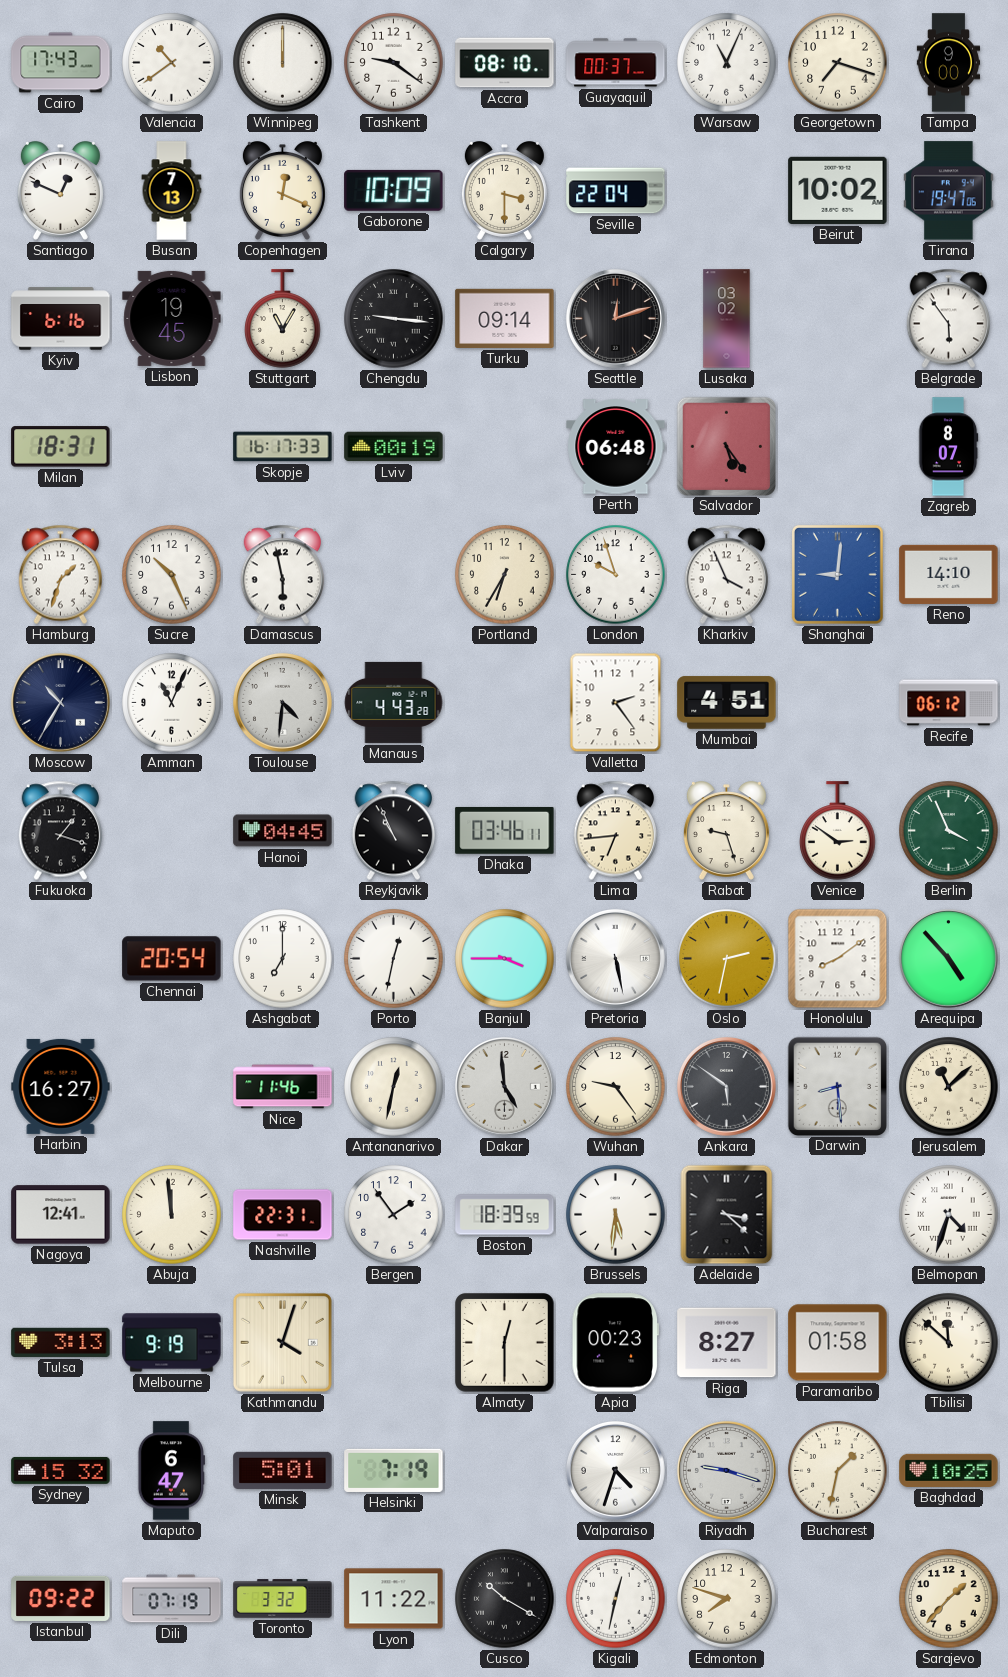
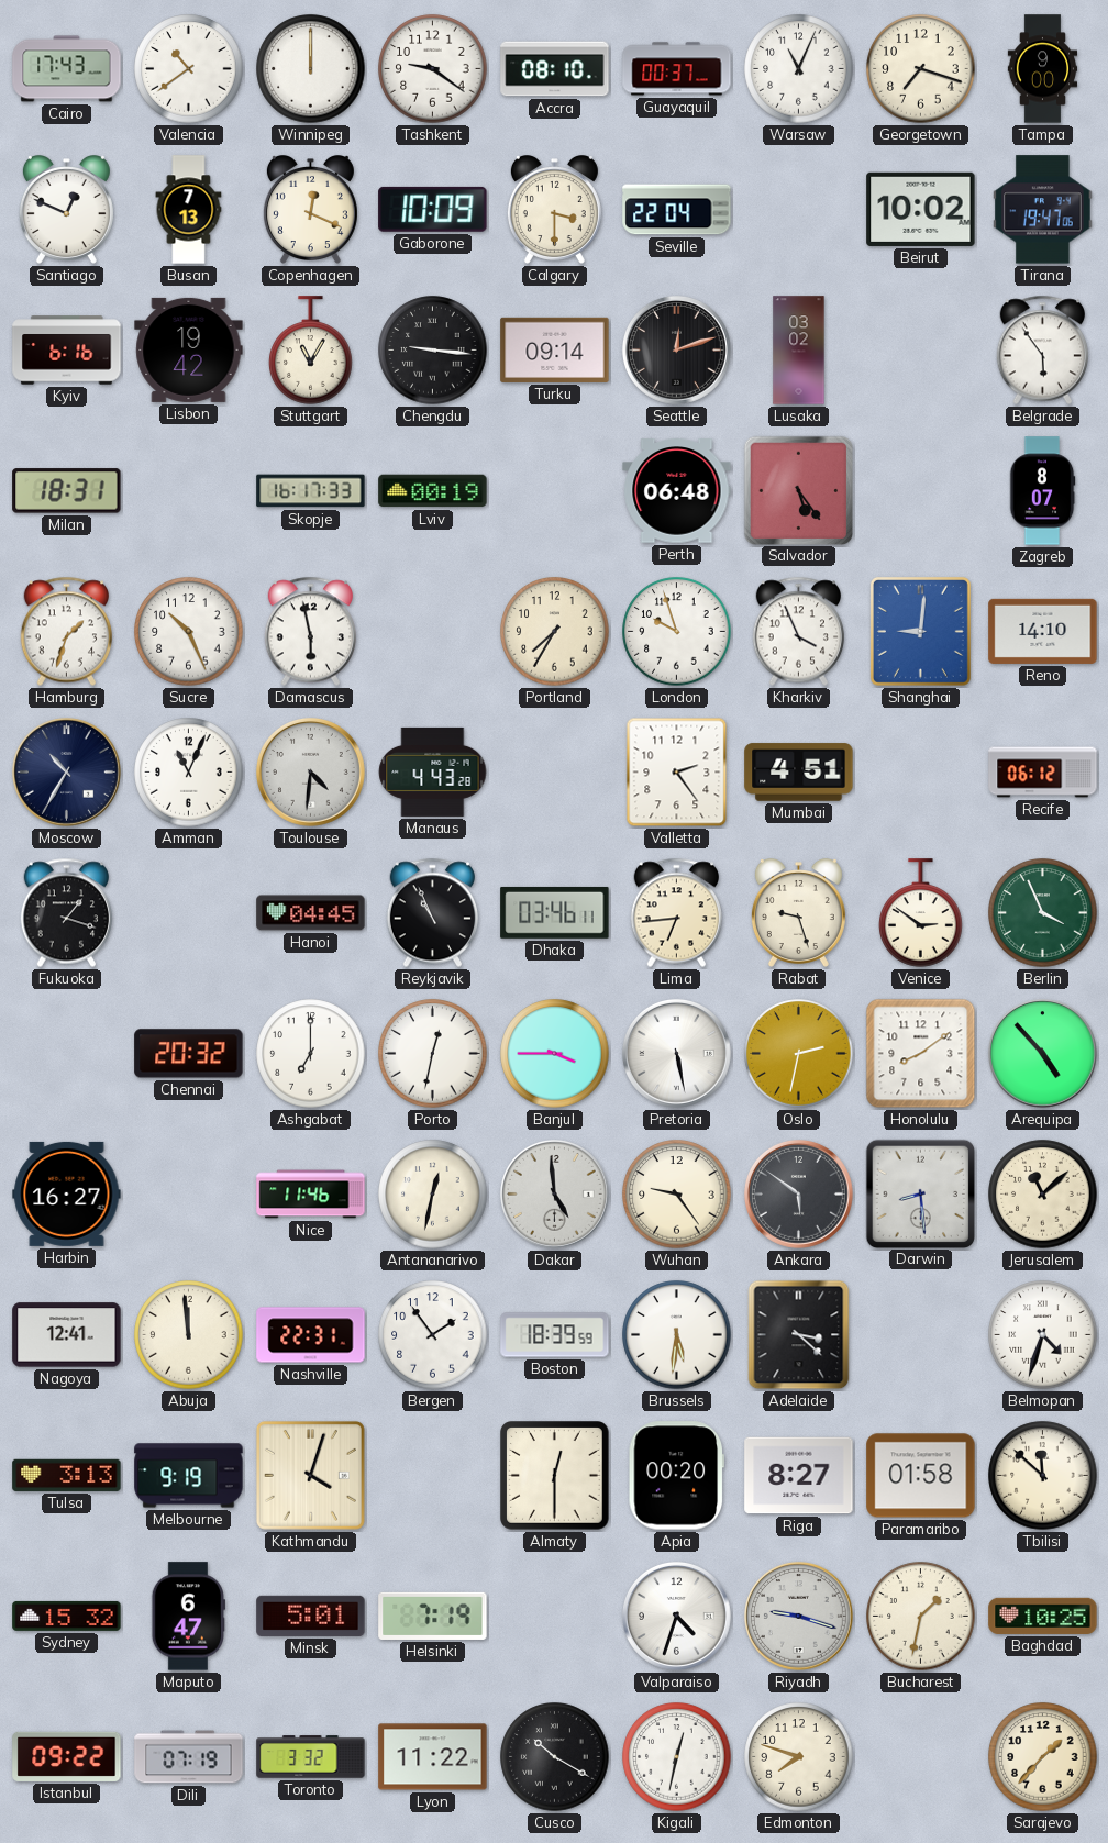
Lisbon: 19:45 -> 19:42 (189, 349)
Portland: 6:35 -> 7:35 (555, 632)
Chennai: 20:54 -> 20:32 (189, 1054)
Apia: 00:23 -> 00:20 (676, 1476)
